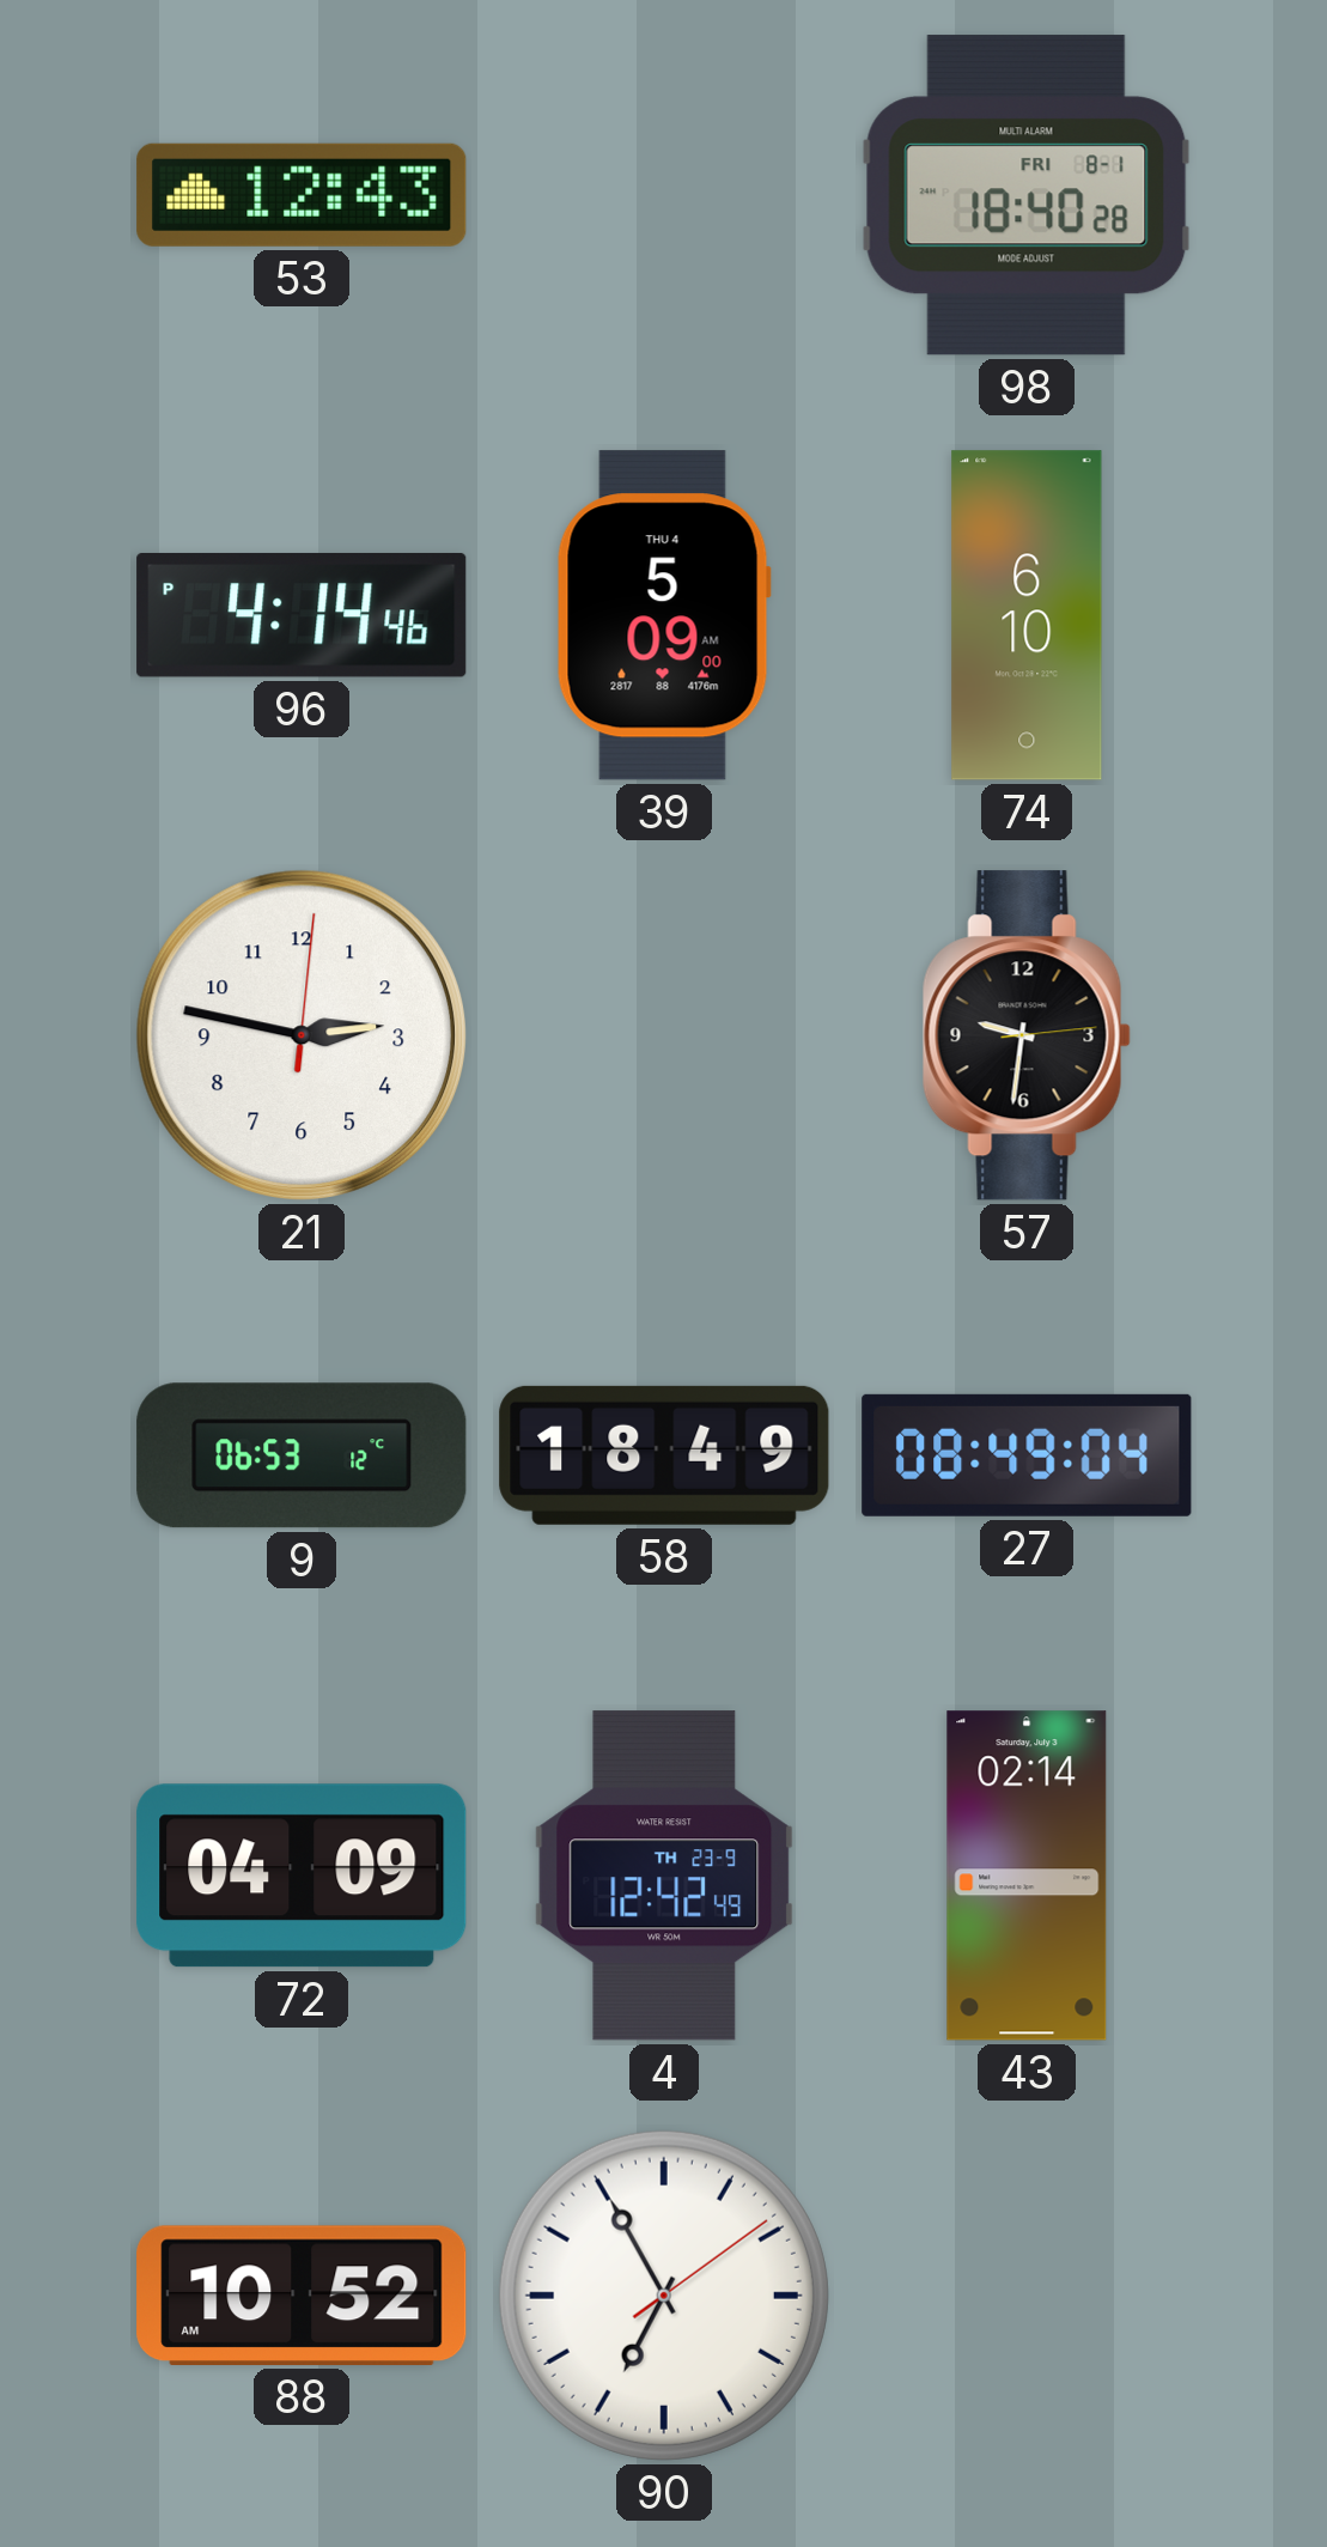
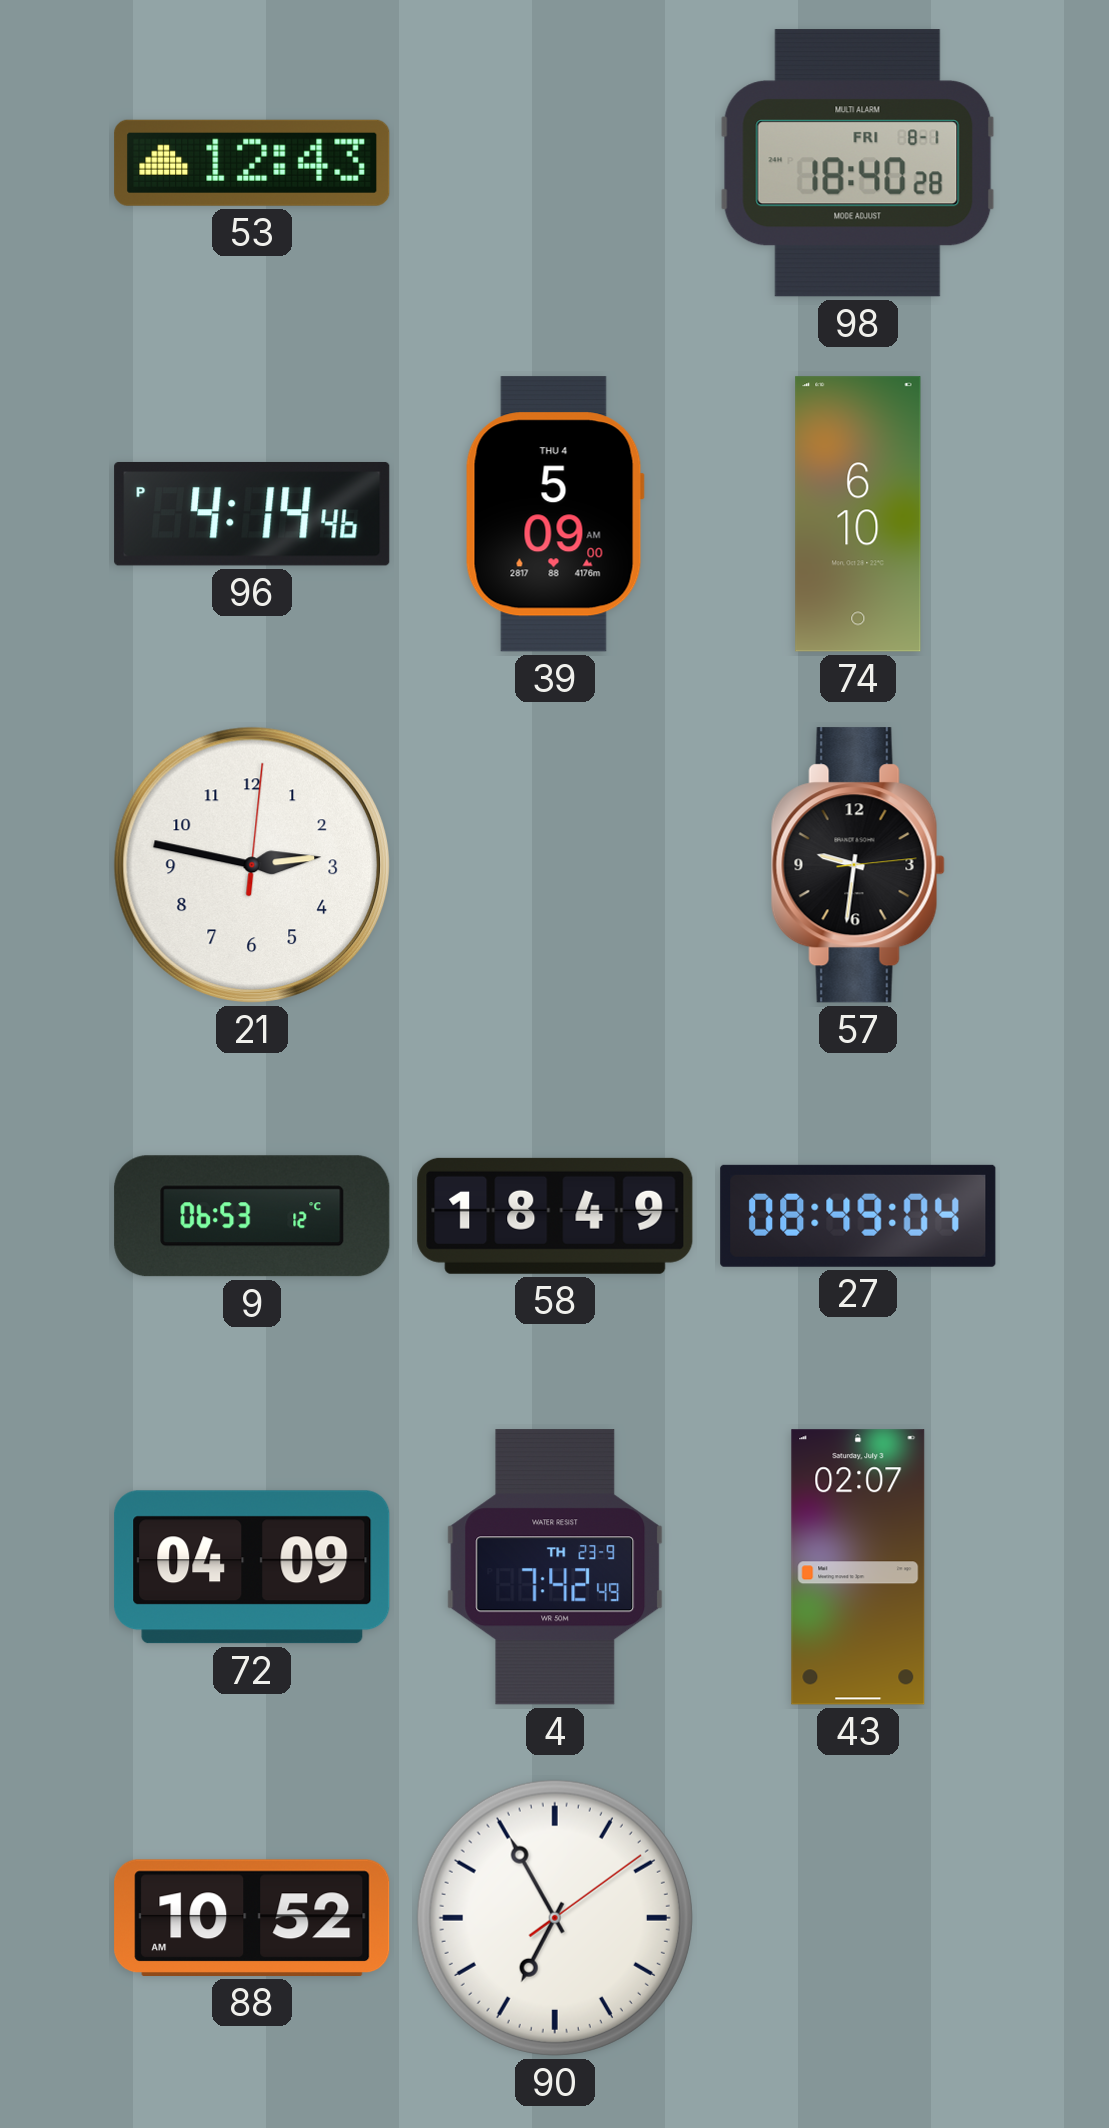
4: 12:42 -> 7:42 (555, 1567)
43: 02:14 -> 02:07 (858, 1567)
